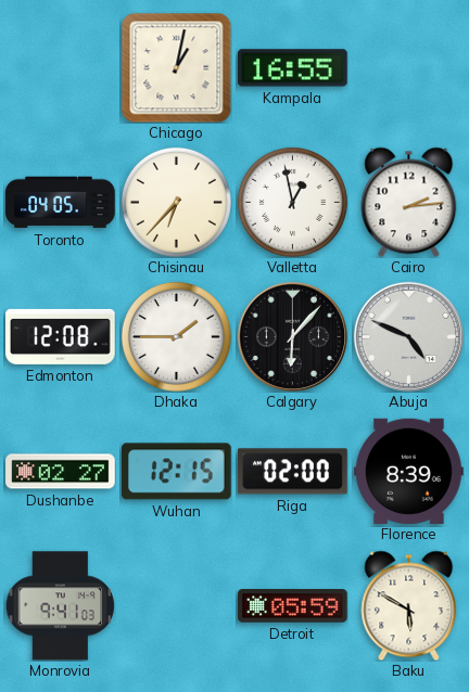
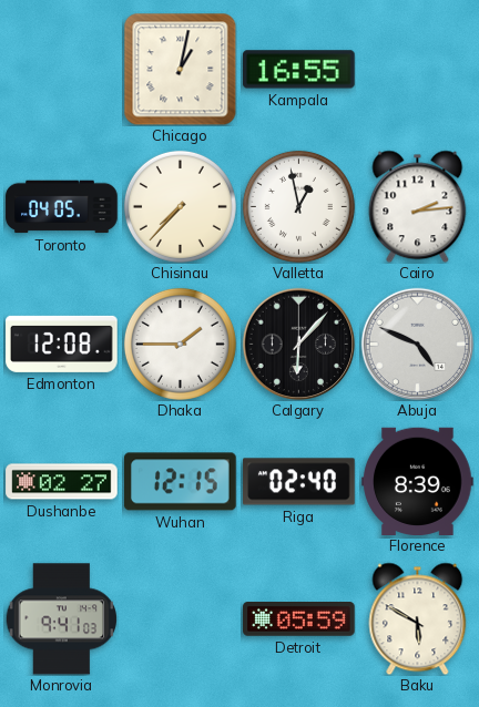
Chisinau: 6:37 -> 7:37 (180, 206)
Riga: 02:00 -> 02:40 (299, 482)
